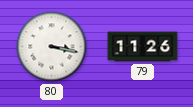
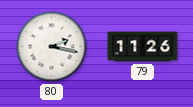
80: 3:17 -> 2:17 (52, 47)
